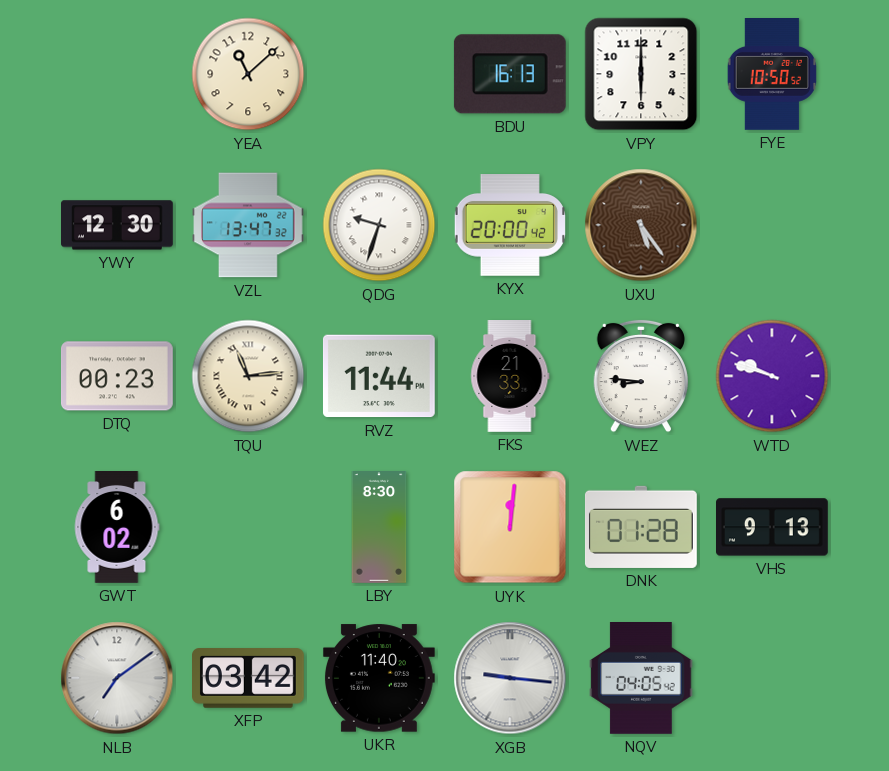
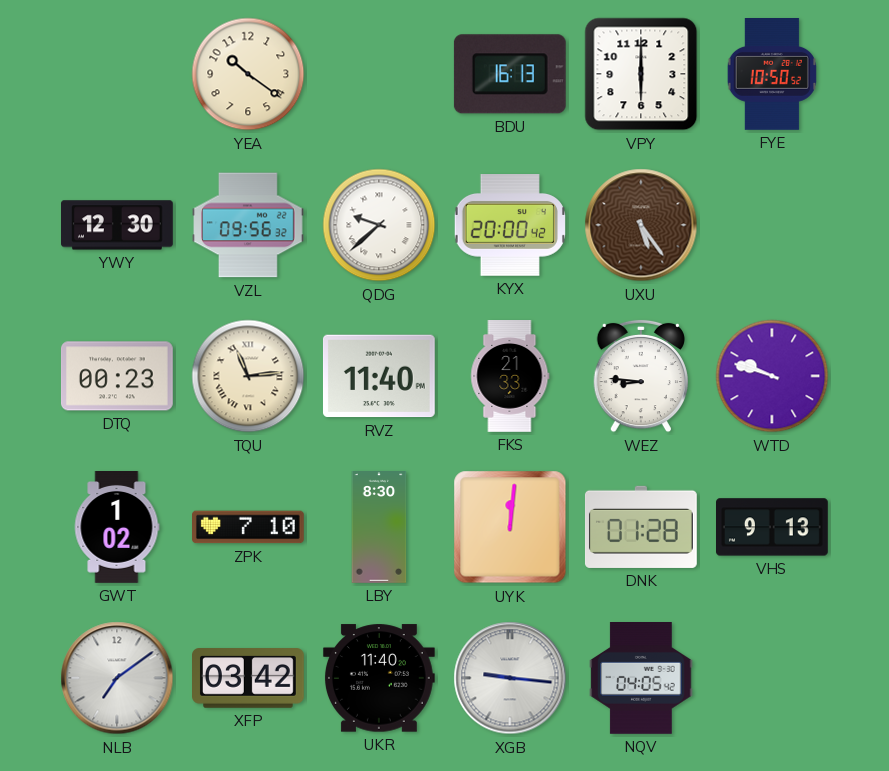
YEA: 11:08 -> 10:21 (248, 74)
VZL: 13:47 -> 09:56 (249, 225)
QDG: 9:33 -> 9:38 (379, 225)
RVZ: 11:44 -> 11:40 (379, 376)
GWT: 6:02 -> 1:02 (117, 528)
ZPK: none -> 7:10 (249, 527)
